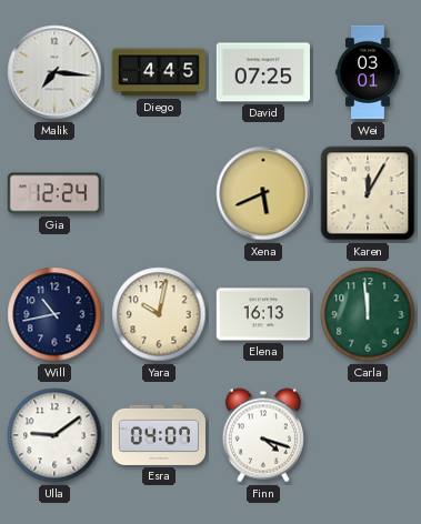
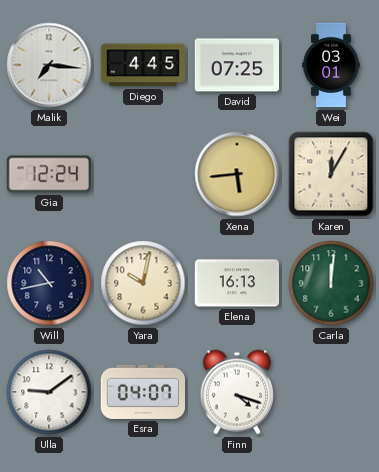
Xena: 5:41 -> 5:44 (237, 174)
Carla: 11:59 -> 12:01 (331, 283)
